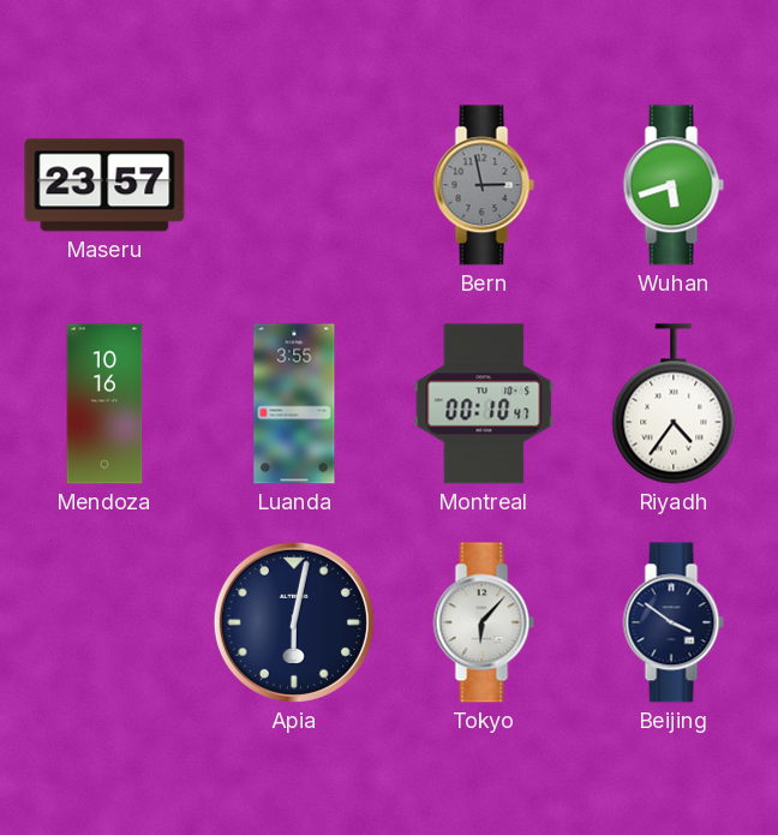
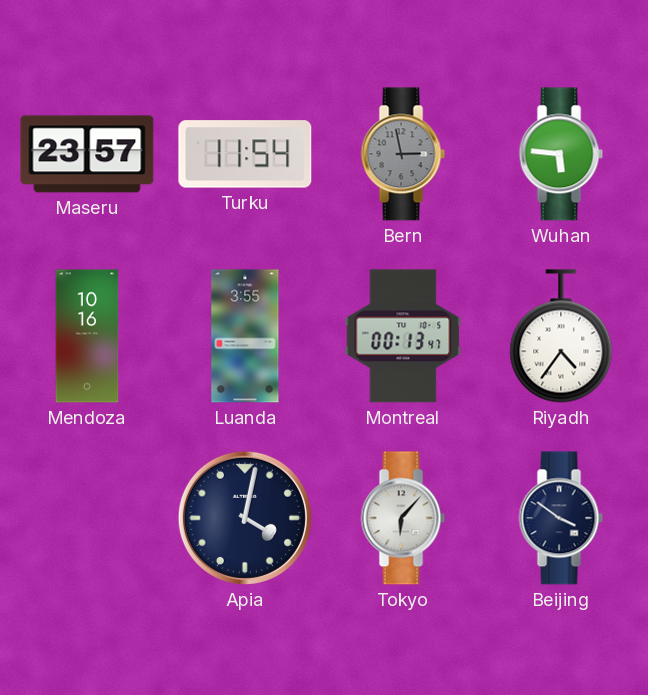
Turku: none -> 11:54 (245, 154)
Wuhan: 5:42 -> 5:46 (561, 154)
Montreal: 00:10 -> 00:13 (403, 336)
Apia: 6:02 -> 4:02 (245, 518)
